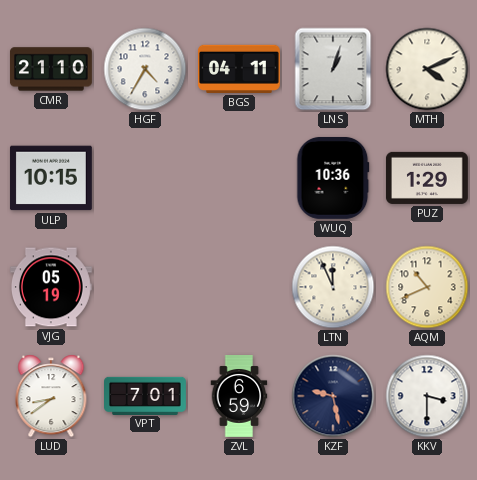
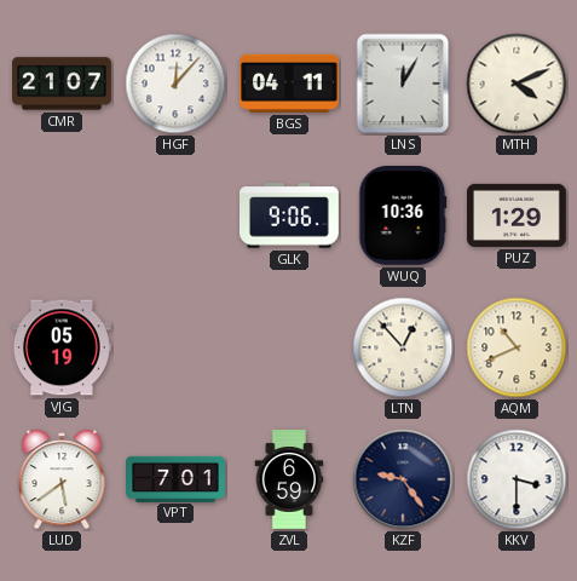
CMR: 21:10 -> 21:07 (62, 84)
HGF: 4:35 -> 12:07 (175, 84)
LNS: 1:03 -> 12:05 (403, 84)
ULP: 10:15 -> none (51, 178)
GLK: none -> 9:06 (290, 215)
LTN: 11:56 -> 12:53 (403, 347)
LUD: 8:39 -> 5:39 (62, 479)
KZF: 9:28 -> 9:24 (403, 479)
